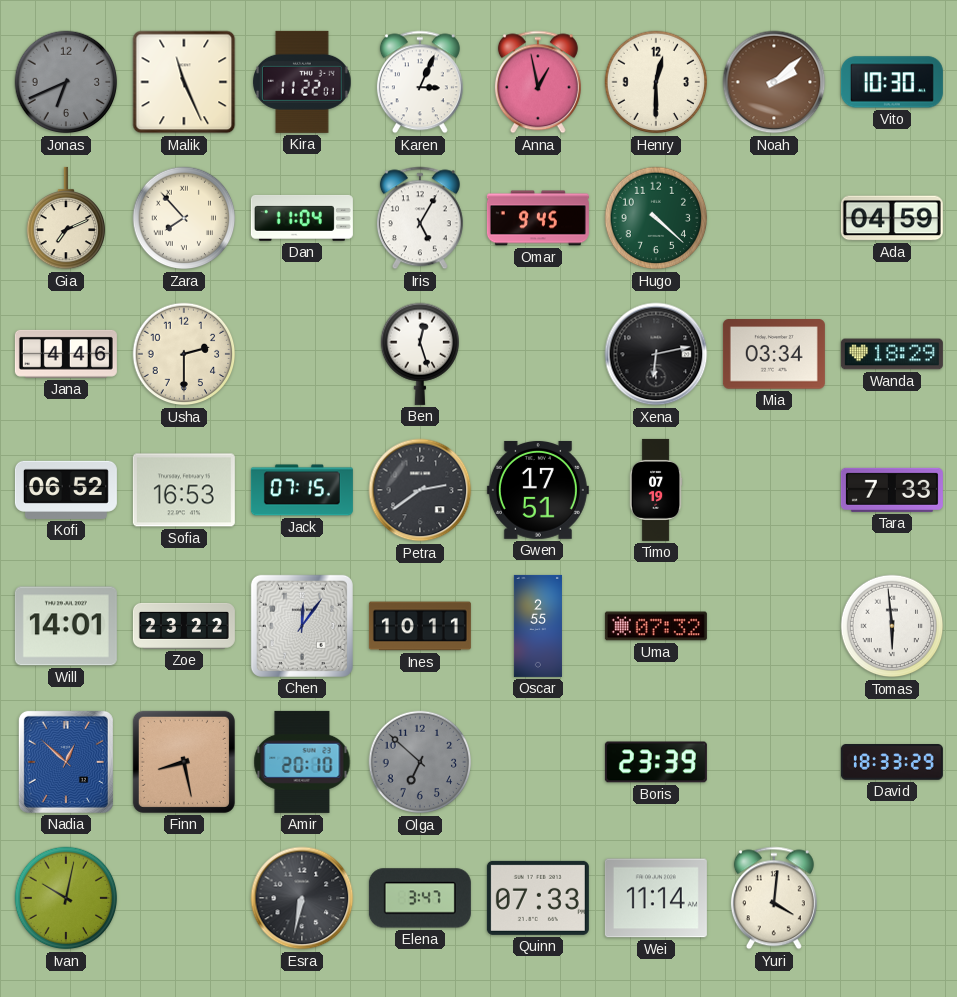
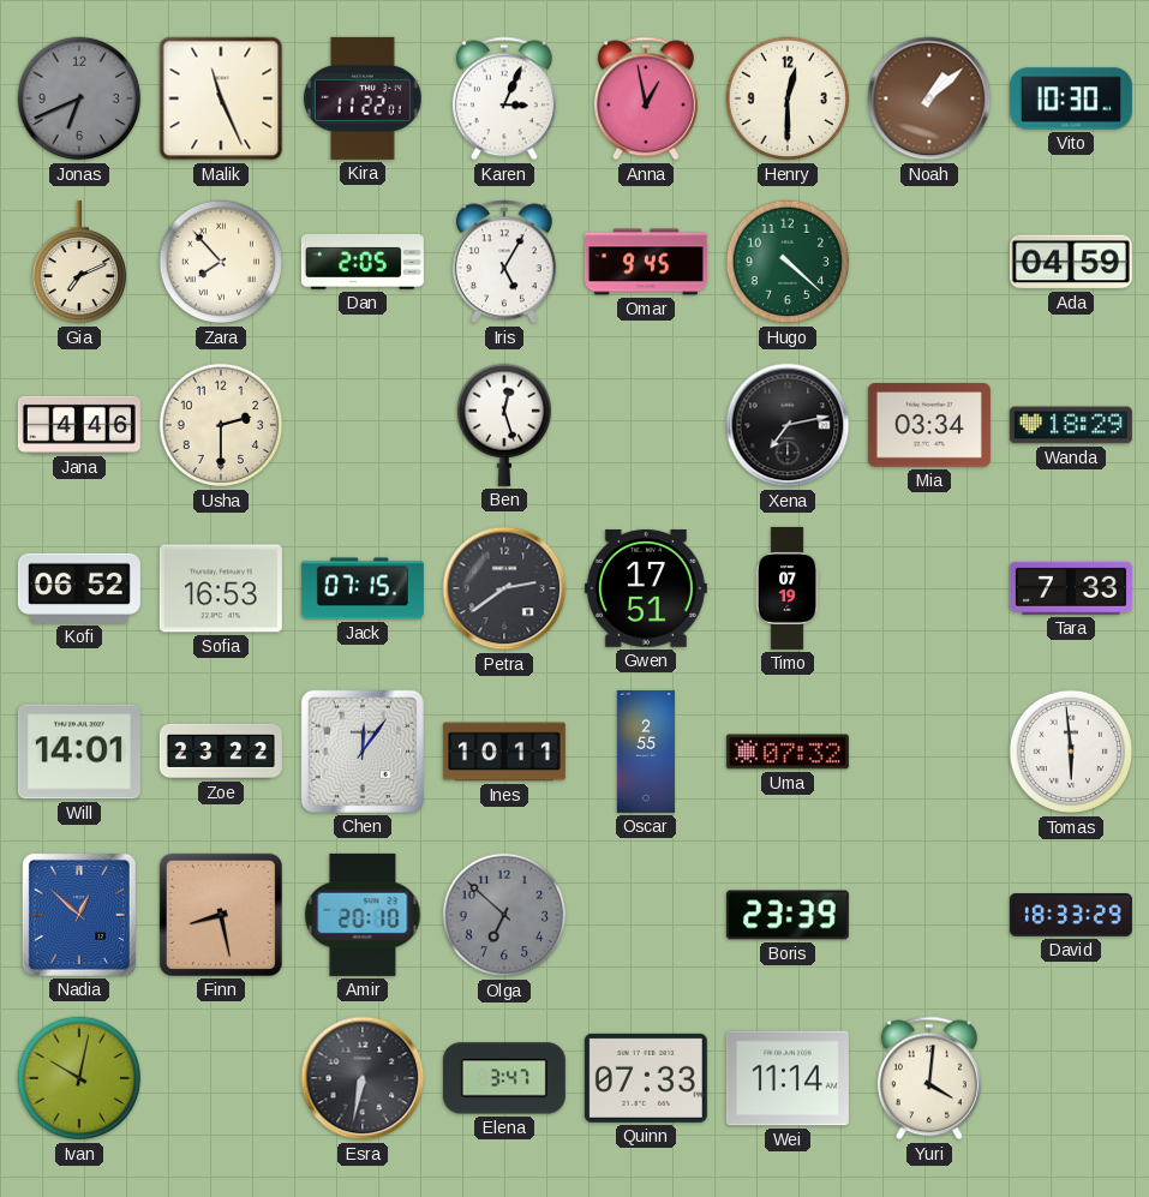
Noah: 2:08 -> 1:08 (929, 98)
Dan: 11:04 -> 2:05 (363, 262)
Xena: 6:13 -> 7:13 (788, 425)
